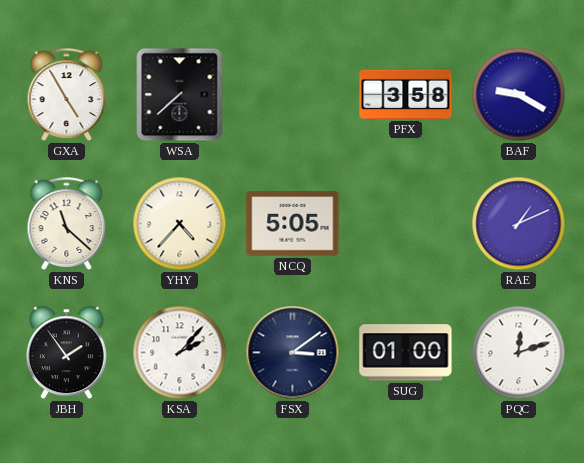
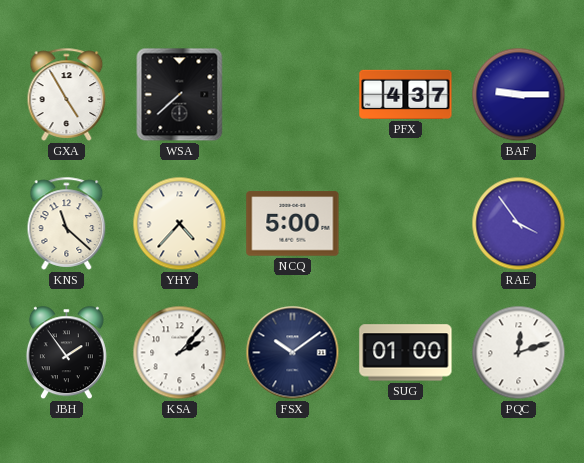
PFX: 3:58 -> 4:37 (406, 94)
BAF: 9:20 -> 9:15 (519, 95)
NCQ: 5:05 -> 5:00 (293, 224)
RAE: 1:11 -> 3:54 (519, 224)
FSX: 3:09 -> 10:09 (293, 353)
